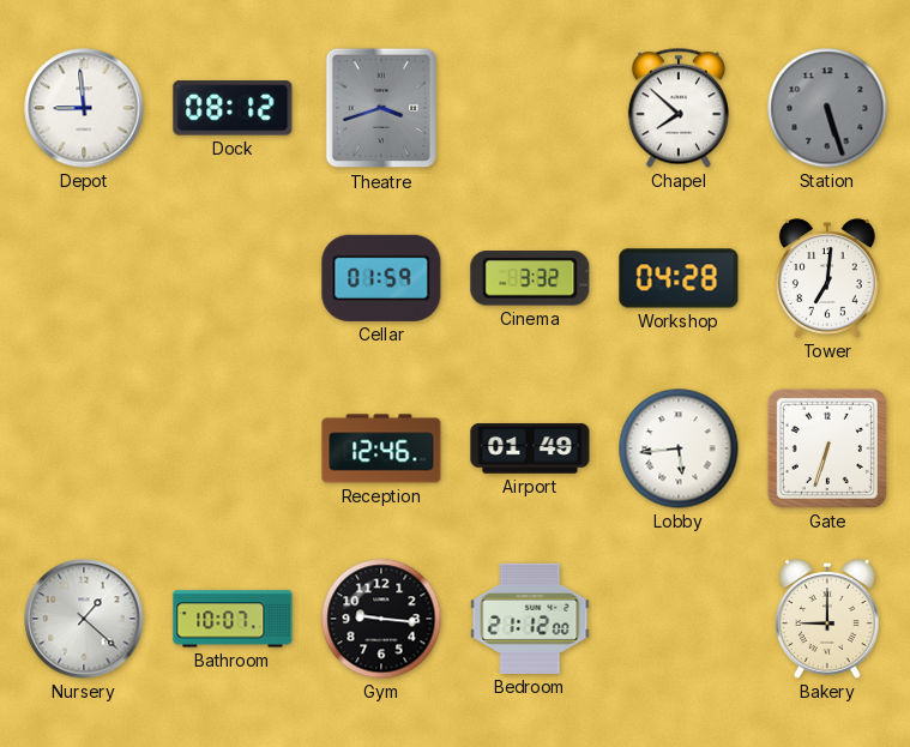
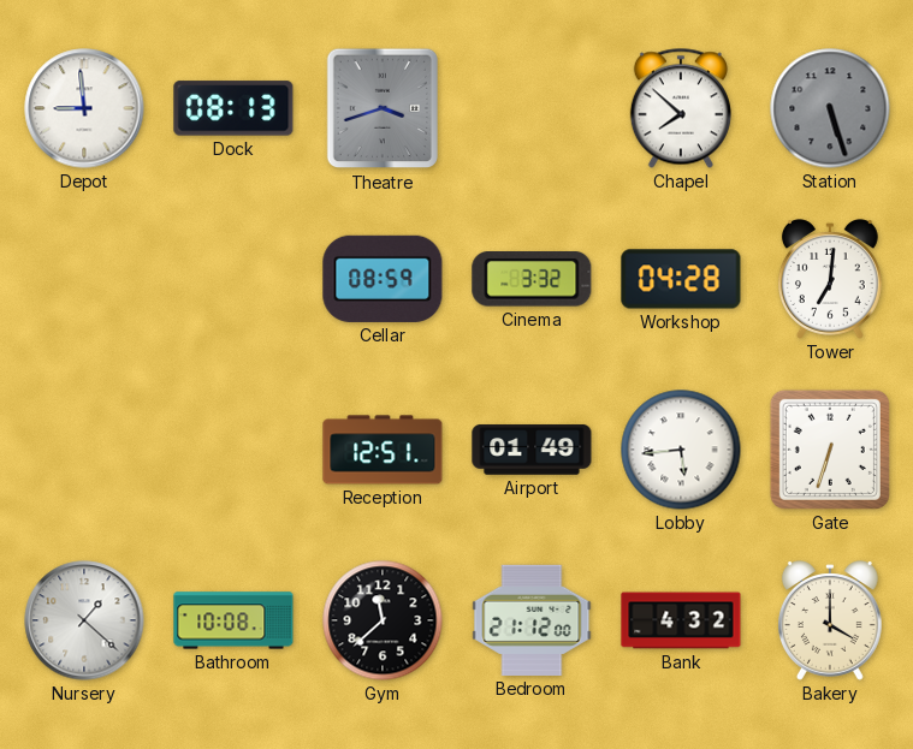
Dock: 08:12 -> 08:13 (233, 108)
Cellar: 01:59 -> 08:59 (383, 279)
Reception: 12:46 -> 12:51 (383, 450)
Bathroom: 10:07 -> 10:08 (233, 620)
Gym: 9:16 -> 11:38 (383, 620)
Bank: none -> 4:32 (681, 620)
Bakery: 9:00 -> 4:00 (830, 620)
